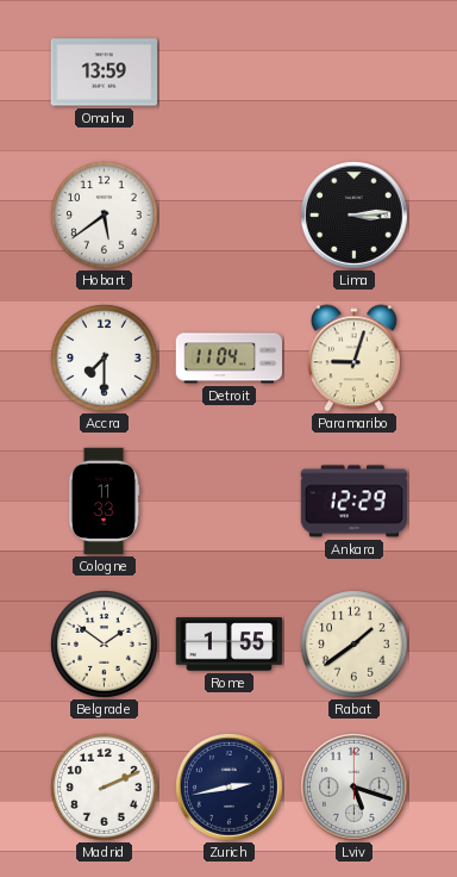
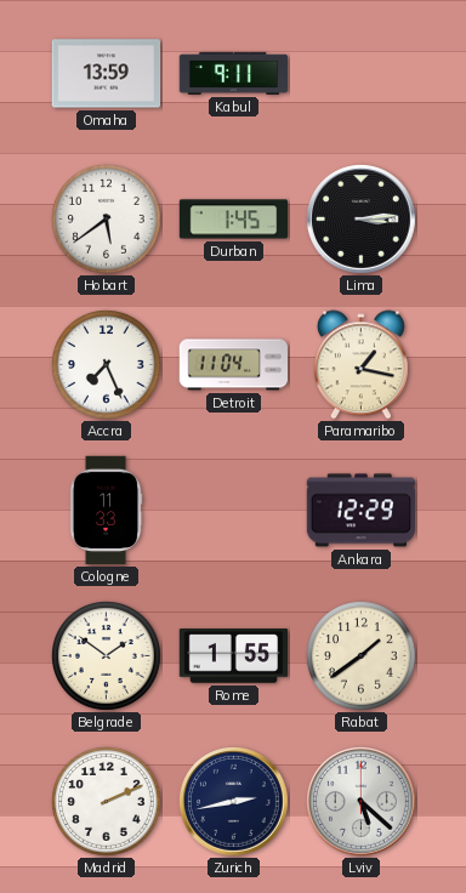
Kabul: none -> 9:11 (234, 73)
Durban: none -> 1:45 (234, 220)
Accra: 7:30 -> 7:26 (107, 365)
Paramaribo: 9:03 -> 1:17 (360, 365)
Lviv: 5:18 -> 5:22 (362, 802)
